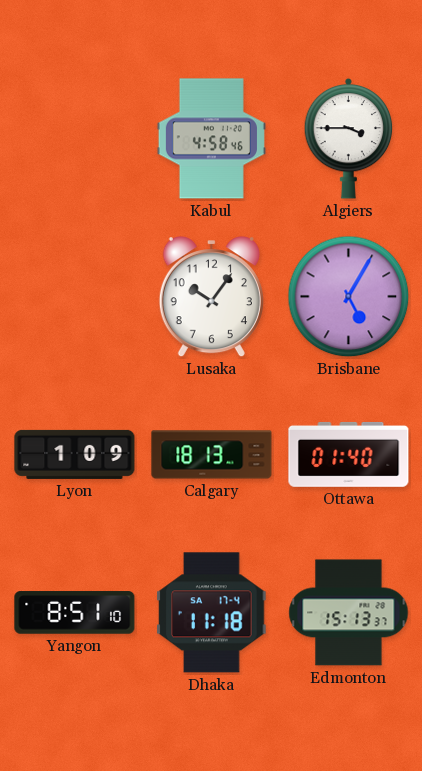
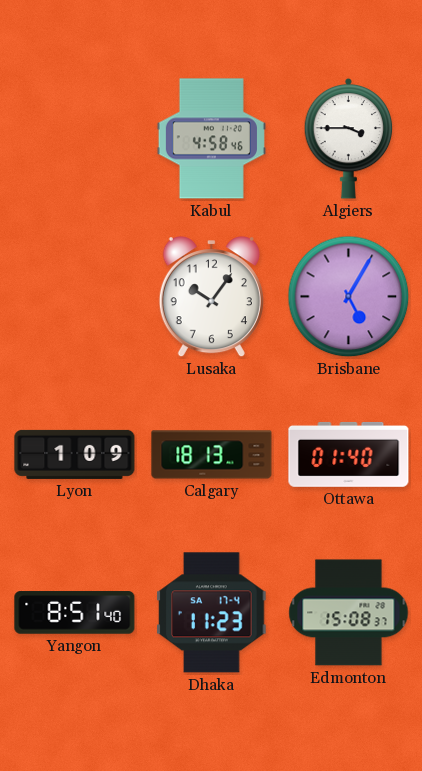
Yangon: 8:51:10 -> 8:51:40 (75, 613)
Dhaka: 11:18 -> 11:23 (212, 613)
Edmonton: 15:13 -> 15:08 (349, 613)
